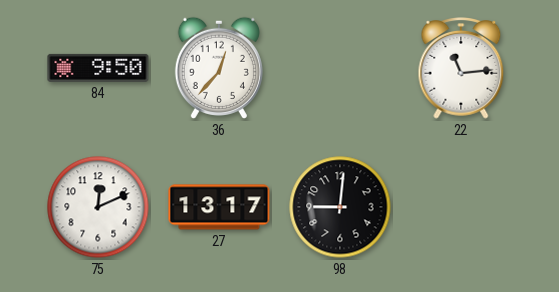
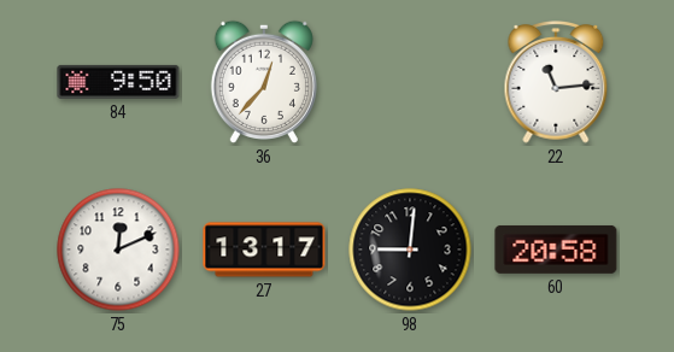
60: none -> 20:58 (556, 250)
